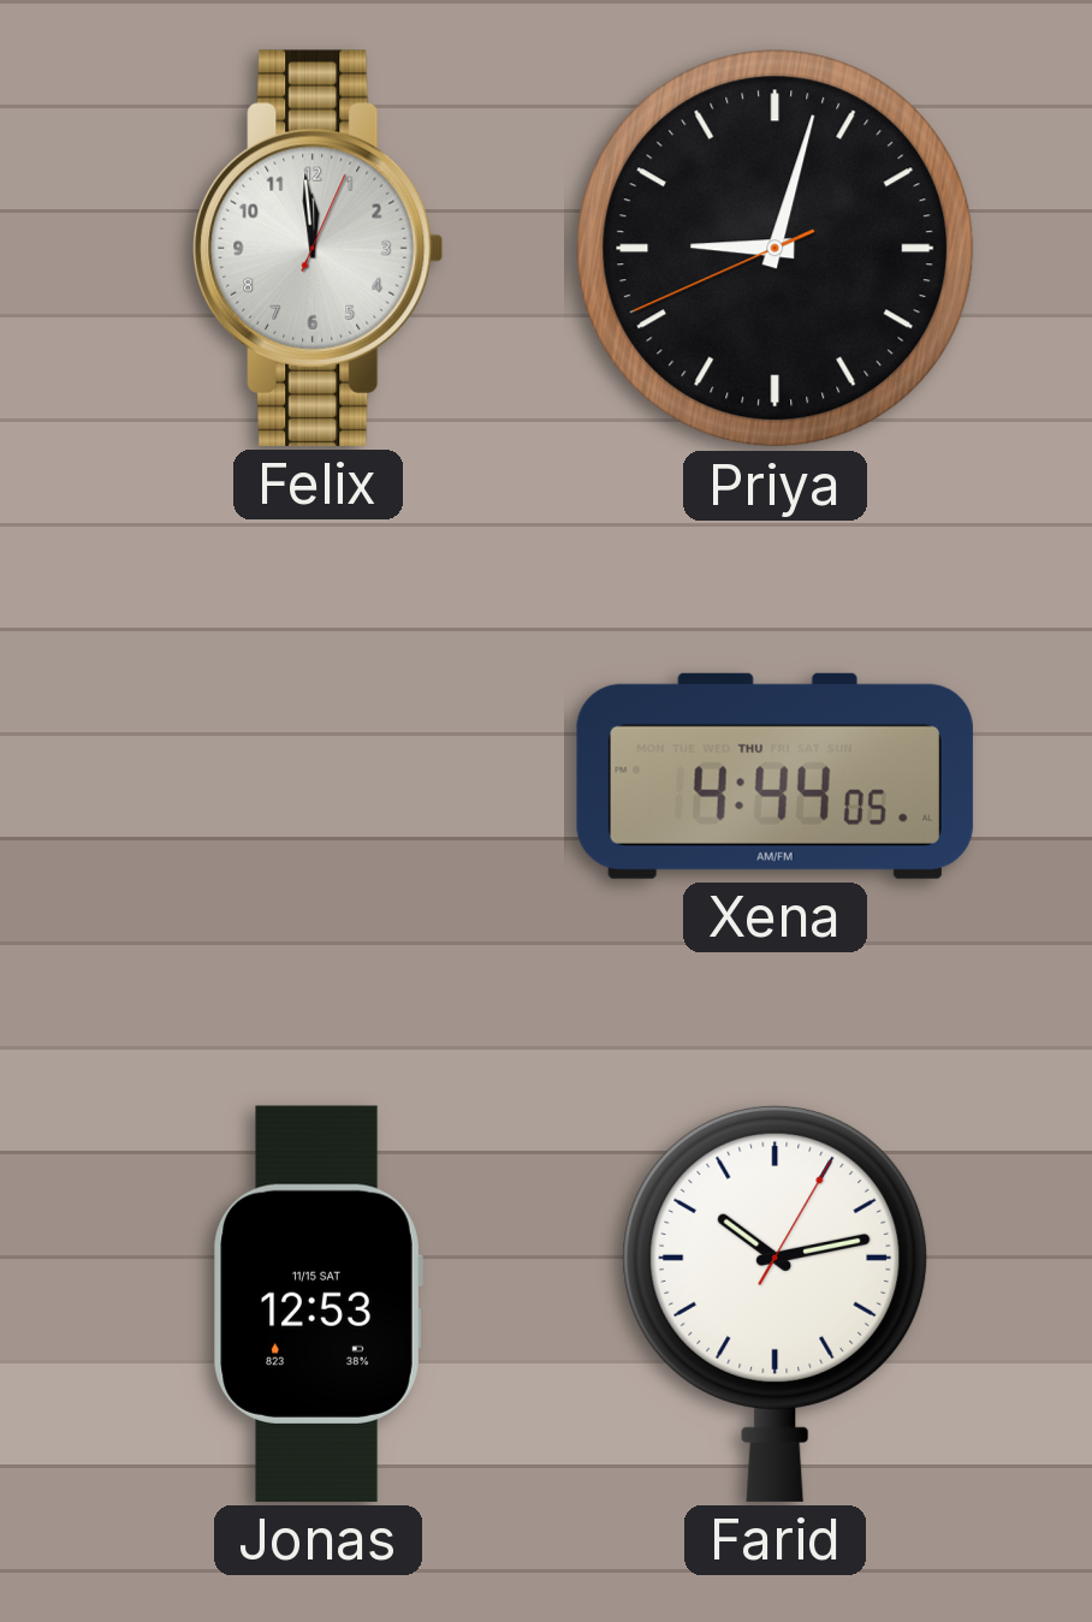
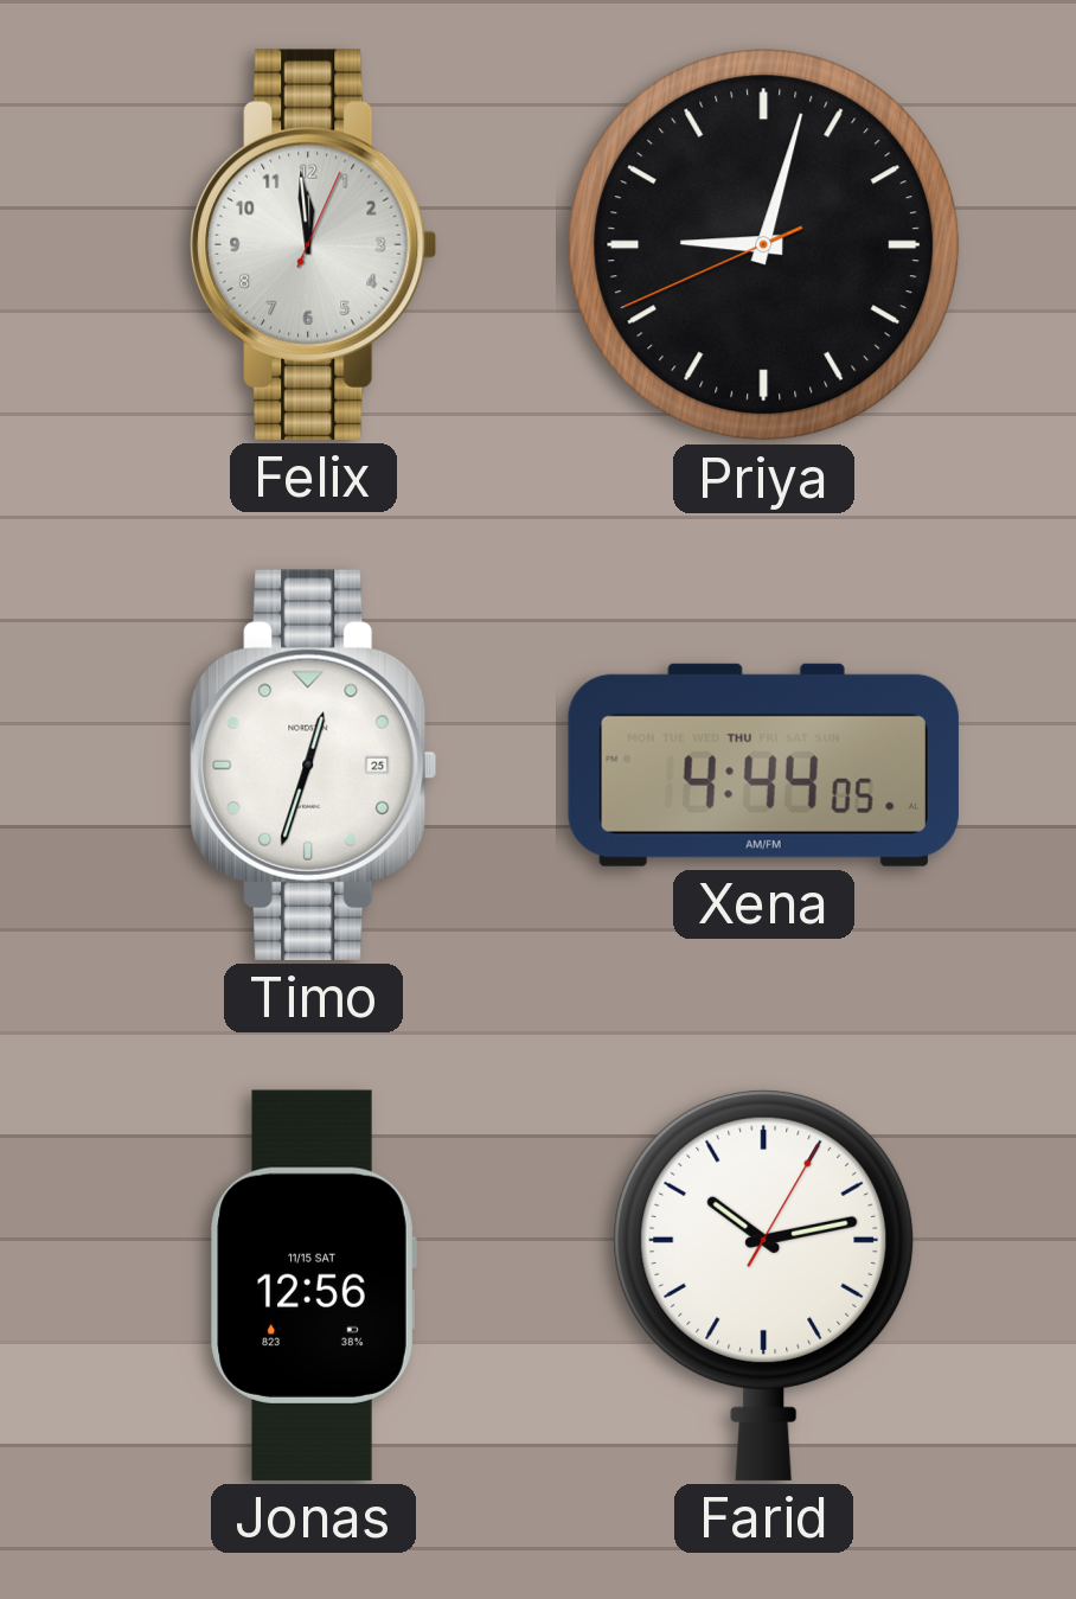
Timo: none -> 12:33 (314, 765)
Jonas: 12:53 -> 12:56 (313, 1285)
